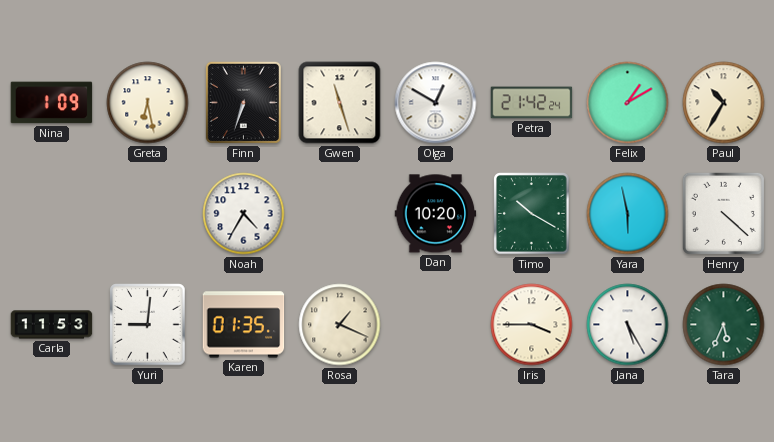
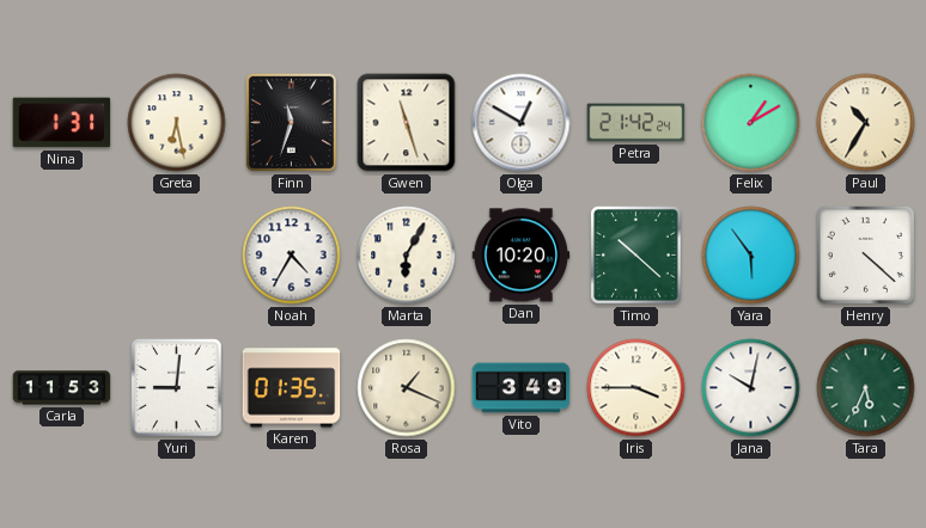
Nina: 1:09 -> 1:31 (62, 123)
Finn: 6:33 -> 11:33 (291, 122)
Marta: none -> 6:05 (407, 256)
Timo: 10:20 -> 10:22 (636, 256)
Yara: 5:58 -> 5:54 (751, 256)
Vito: none -> 3:49 (522, 388)
Jana: 5:25 -> 10:02 (751, 388)
